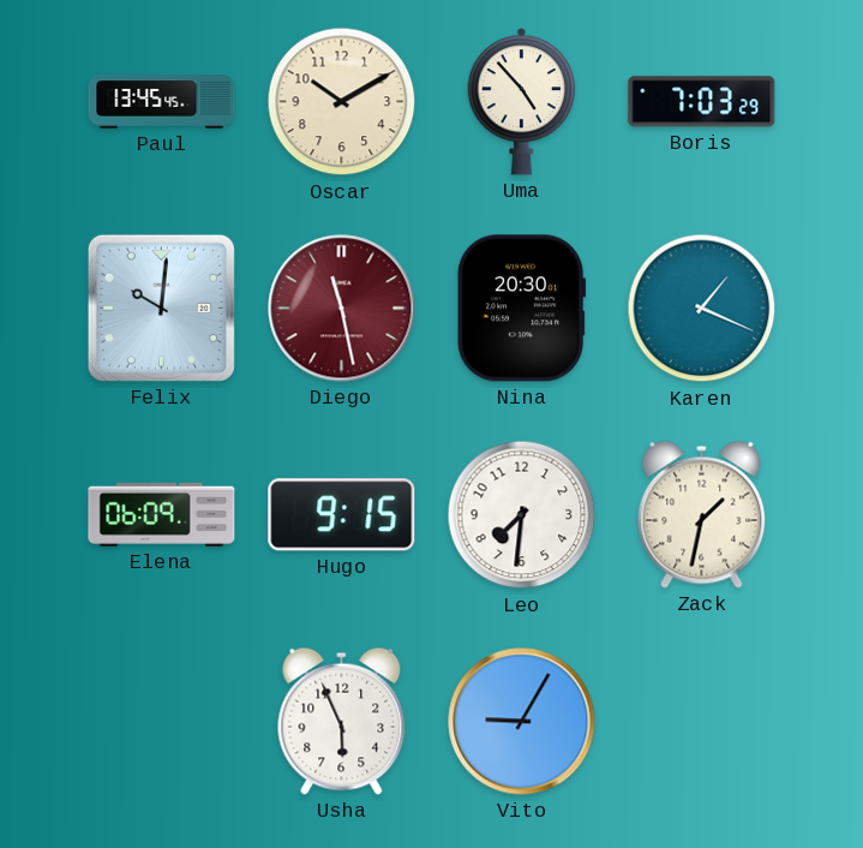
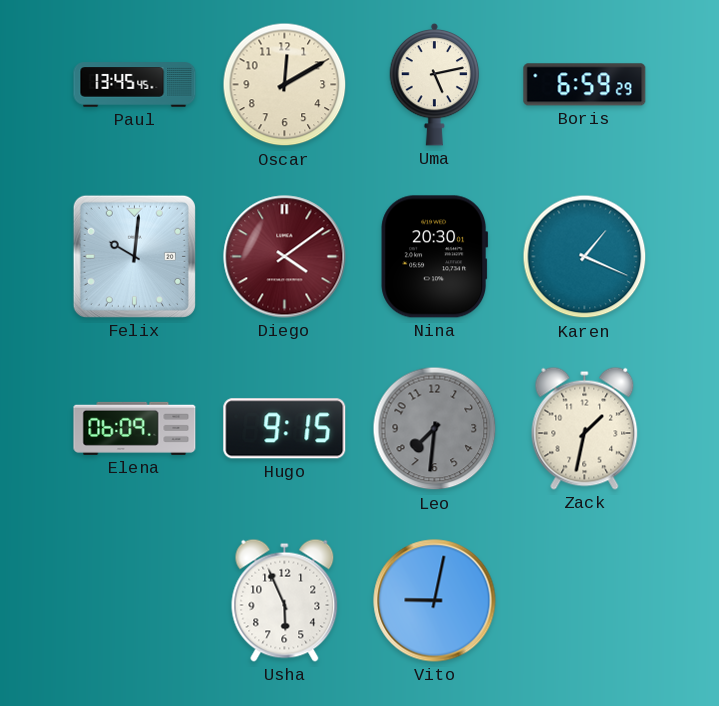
Oscar: 10:10 -> 12:10 (285, 85)
Uma: 4:53 -> 5:13 (435, 84)
Boris: 7:03 -> 6:59 (585, 85)
Diego: 11:28 -> 4:09 (285, 257)
Leo dial: white -> grey (435, 429)
Vito: 9:05 -> 9:02 (435, 601)
